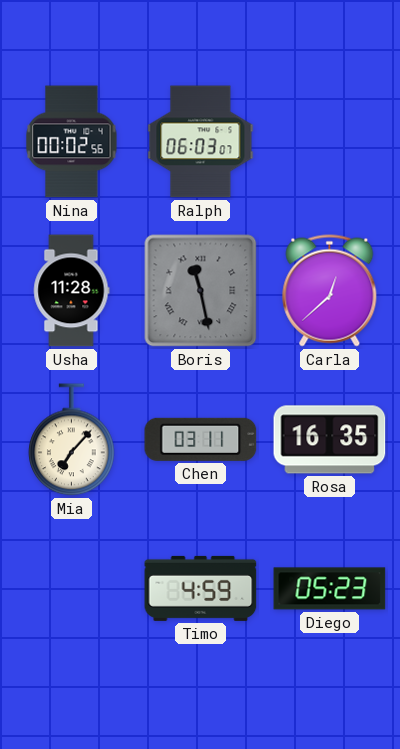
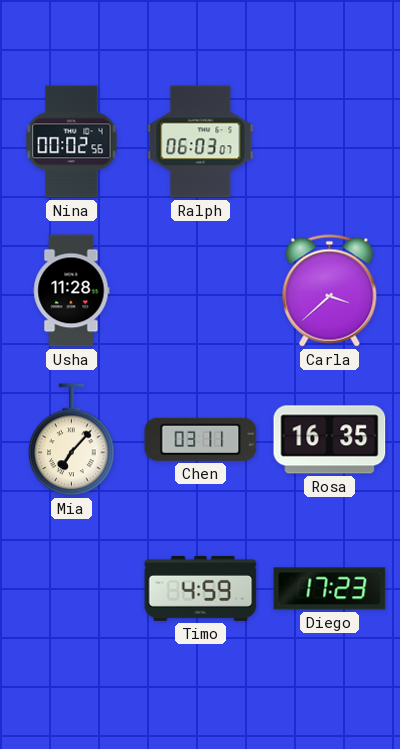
Boris: 11:28 -> none (201, 291)
Carla: 12:38 -> 3:38 (330, 291)
Diego: 05:23 -> 17:23 (330, 589)
